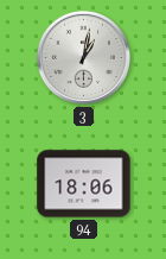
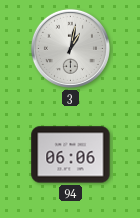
94: 18:06 -> 06:06 (71, 155)
